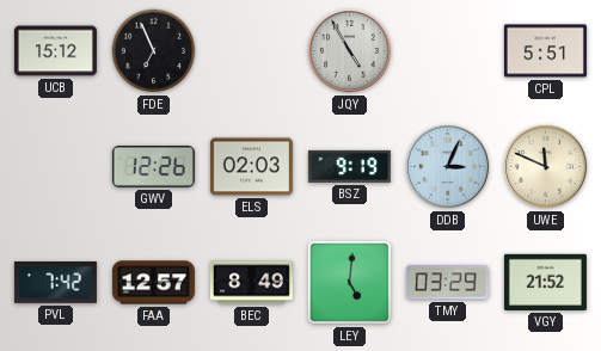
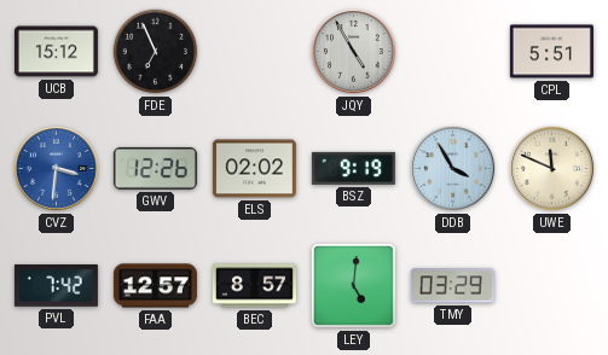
CVZ: none -> 3:31 (57, 169)
ELS: 02:03 -> 02:02 (254, 169)
DDB: 3:04 -> 3:55 (453, 169)
BEC: 8:49 -> 8:57 (254, 286)
VGY: 21:52 -> none (545, 282)
